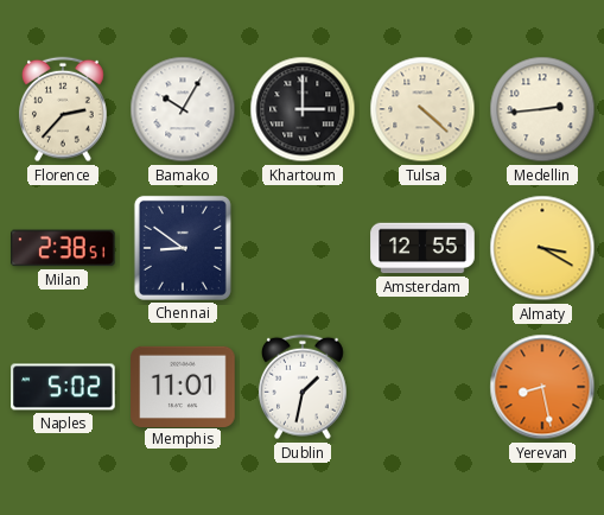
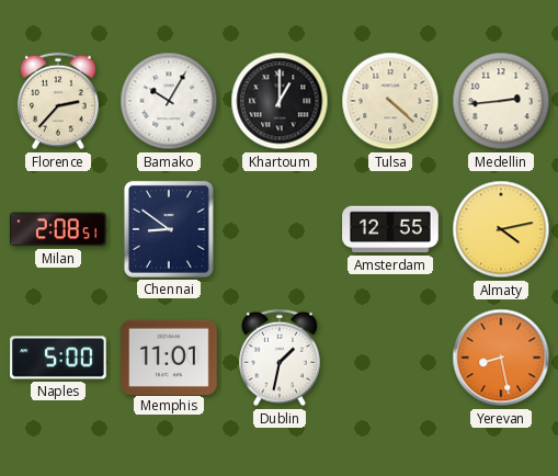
Khartoum: 3:00 -> 1:00 (280, 101)
Milan: 2:38 -> 2:08 (59, 229)
Almaty: 3:20 -> 4:13 (501, 229)
Naples: 5:02 -> 5:00 (58, 358)
